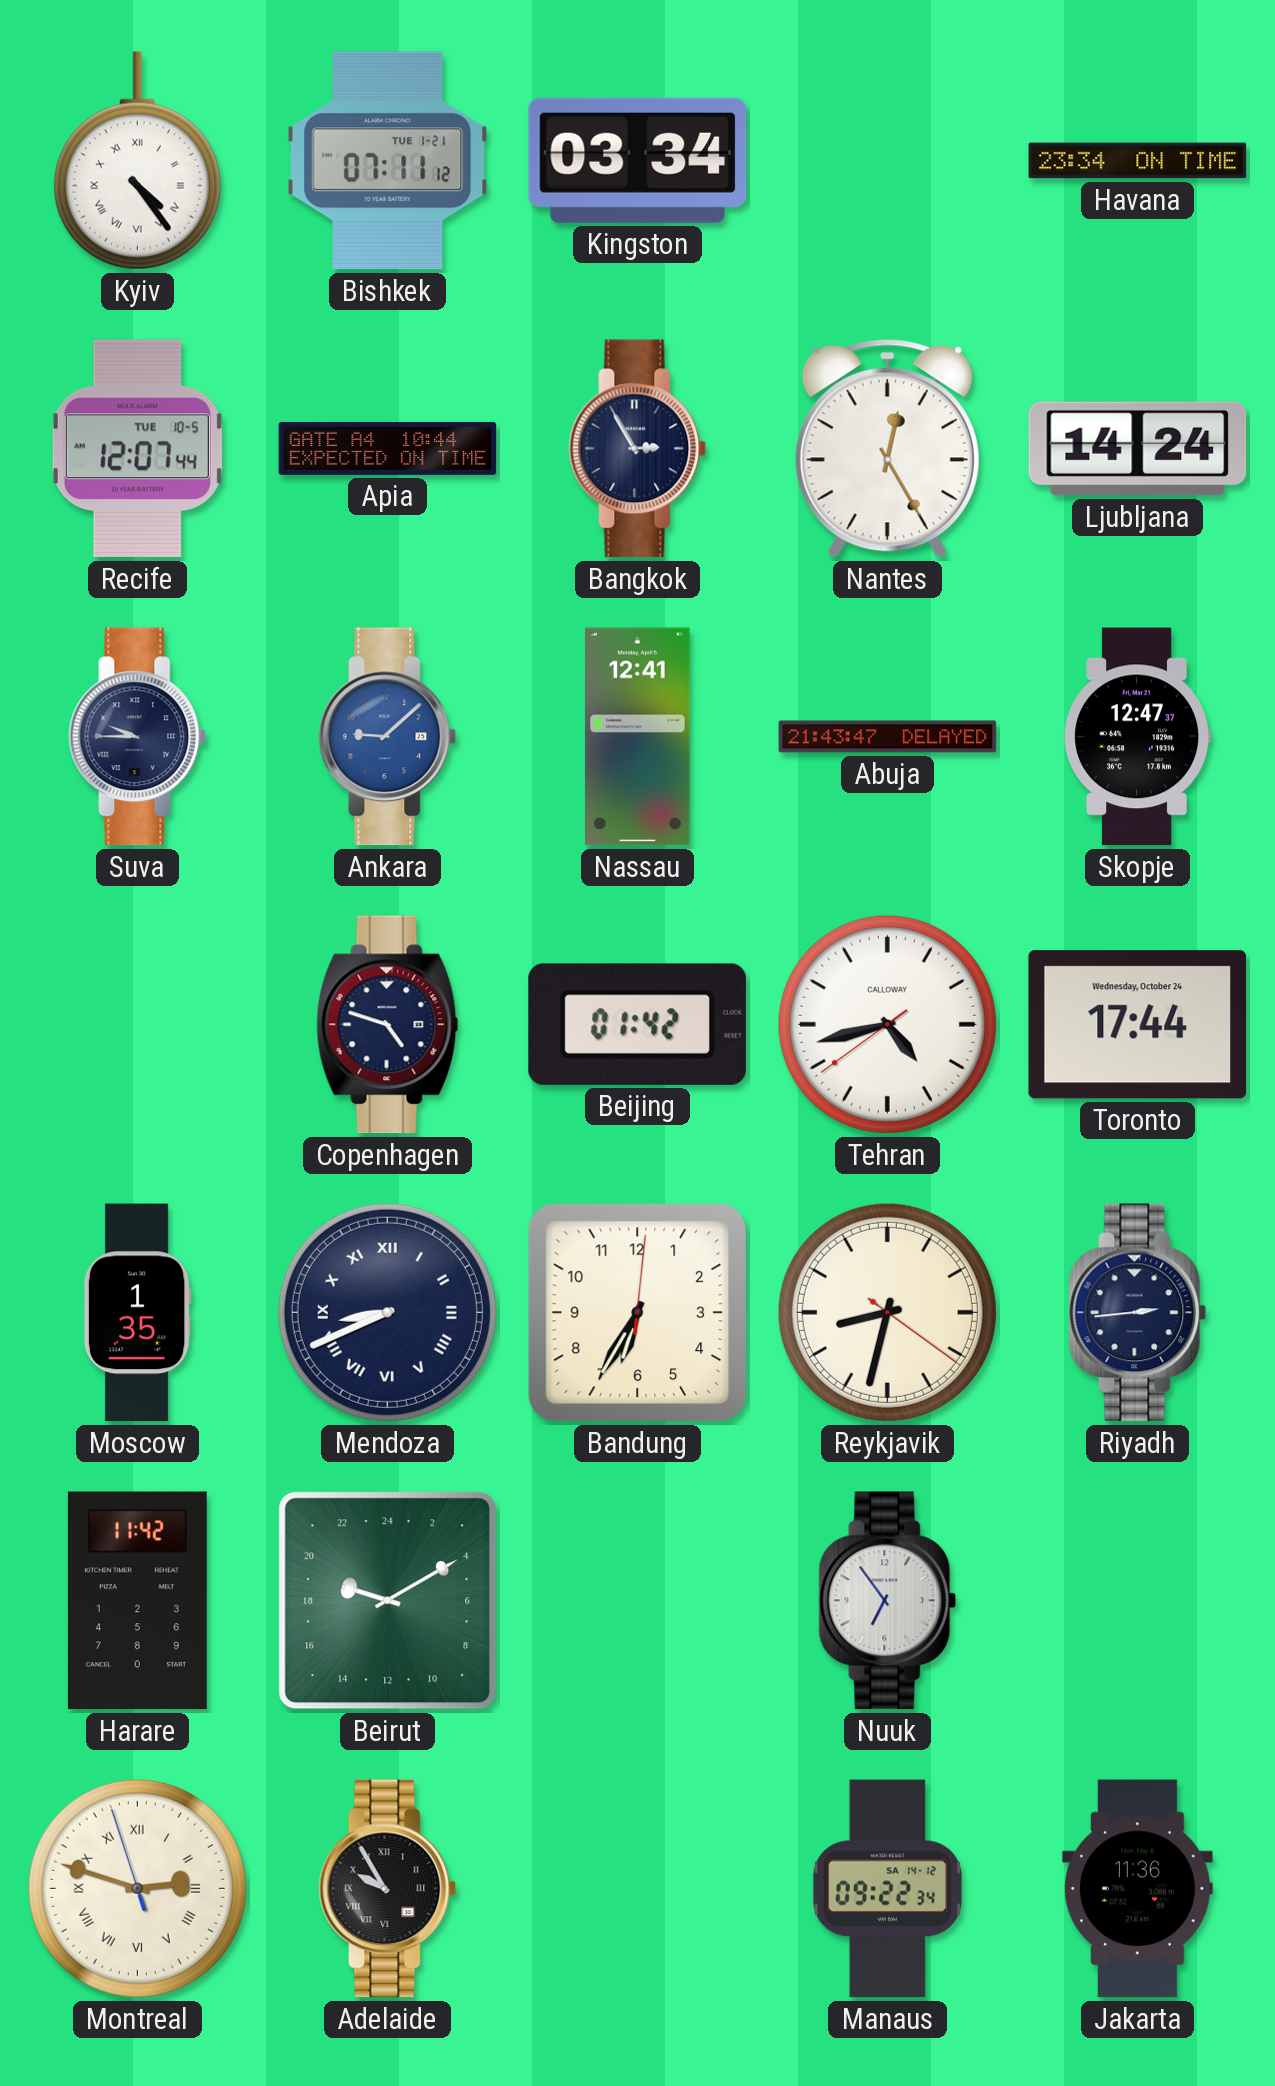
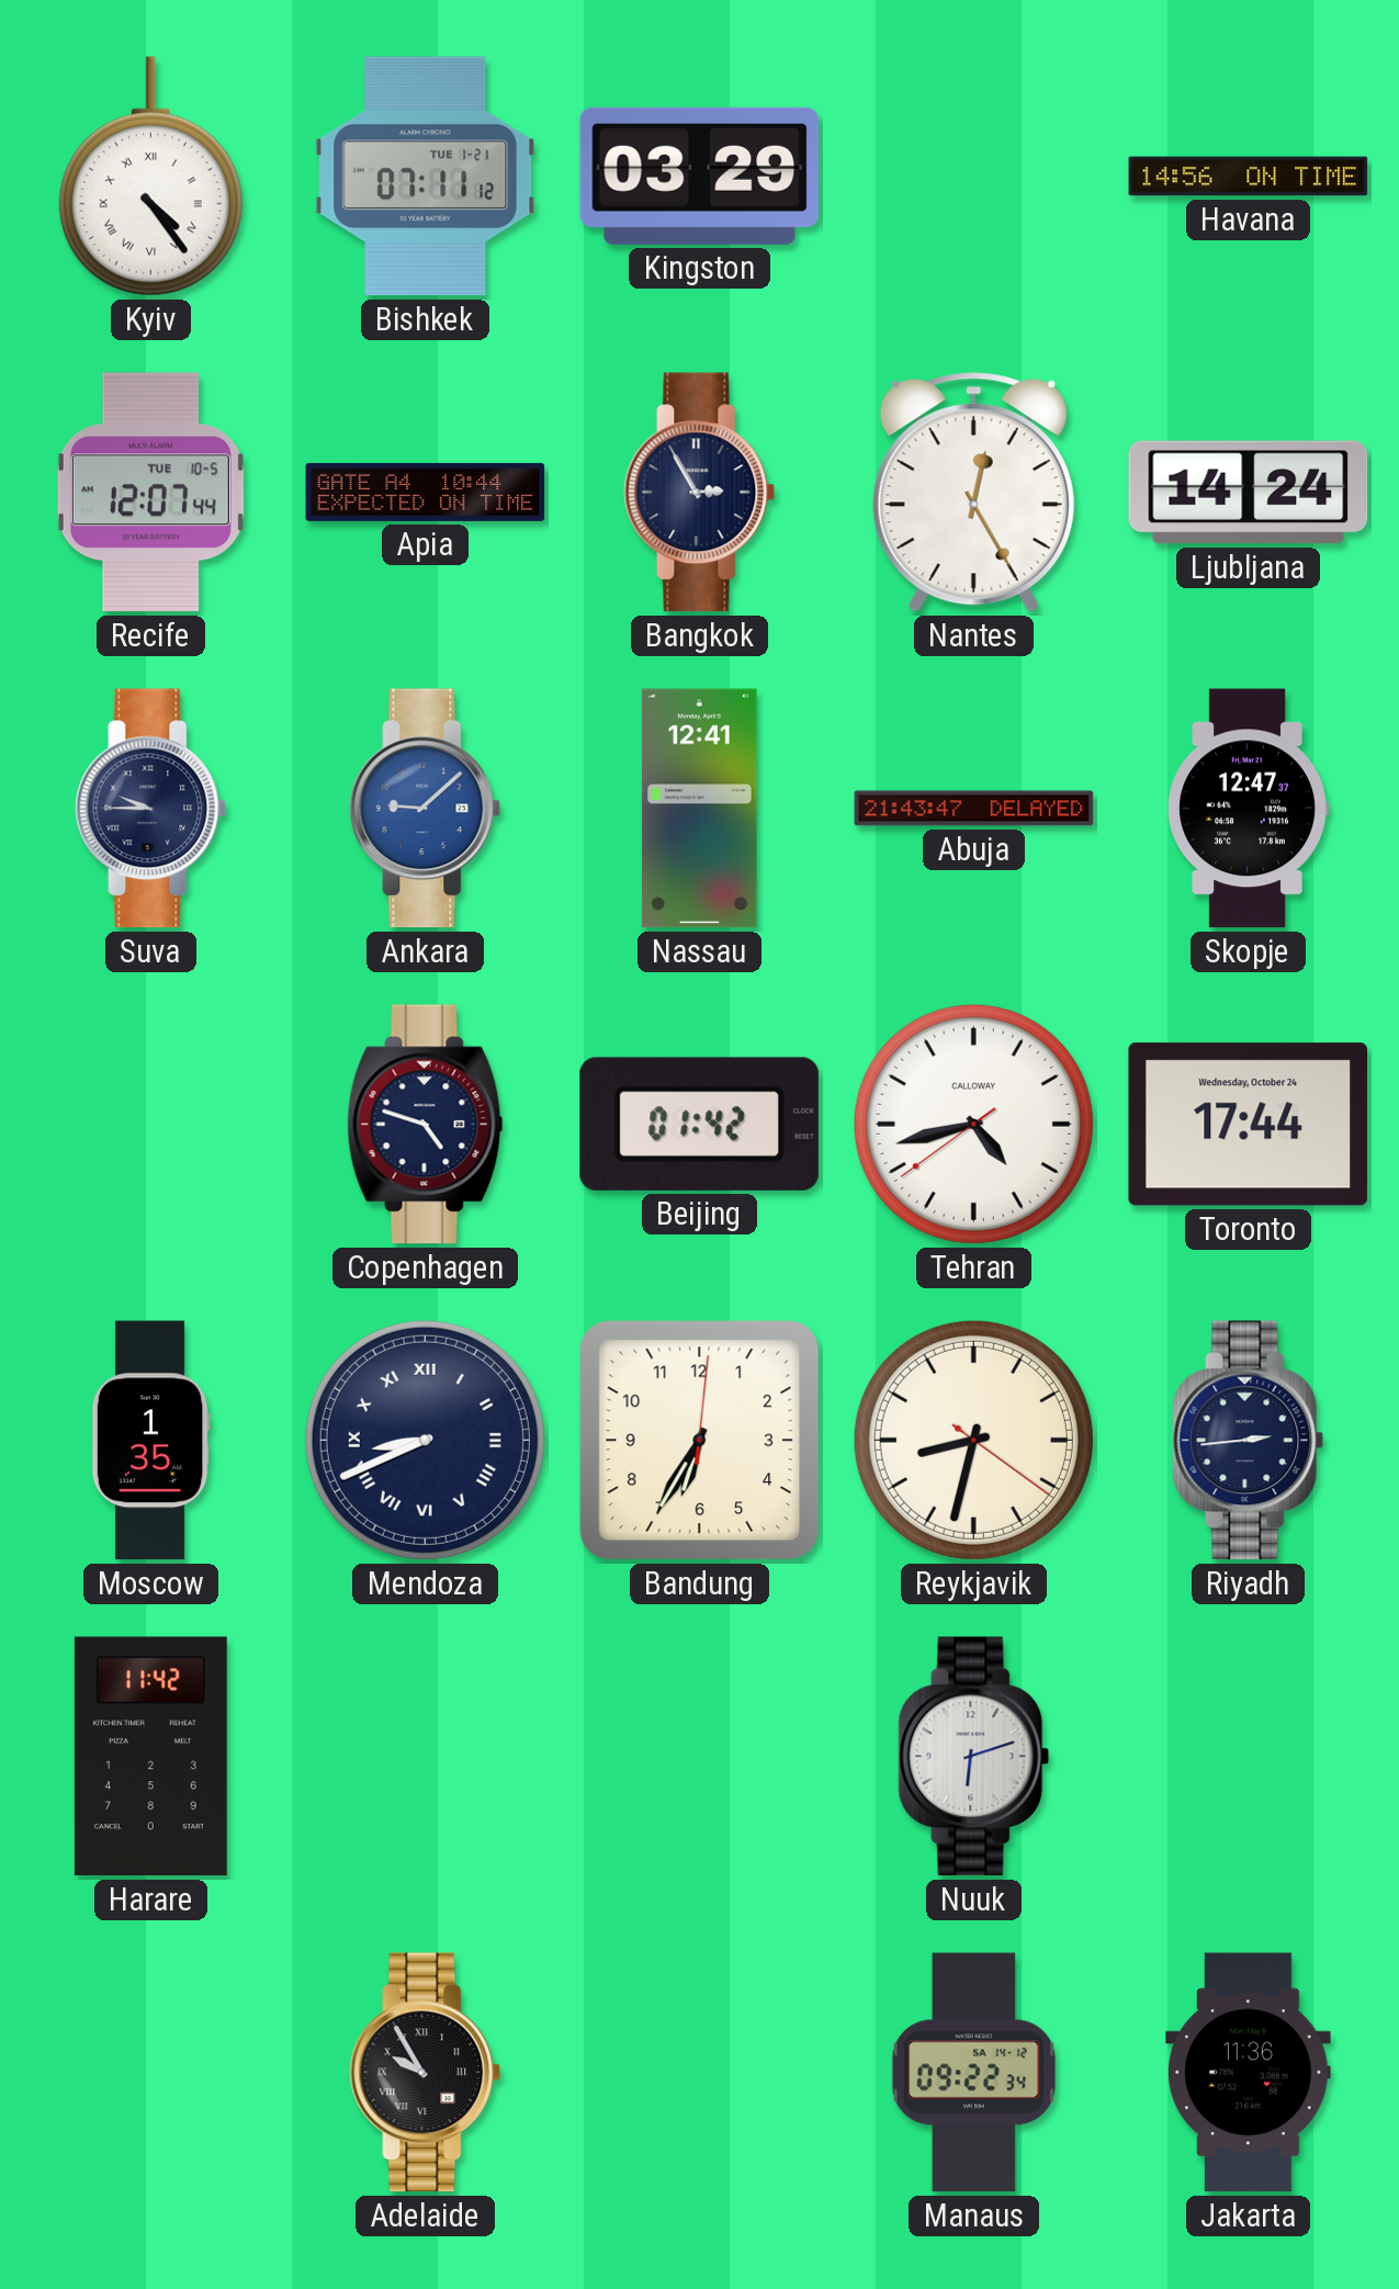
Kingston: 03:34 -> 03:29 (700, 176)
Havana: 23:34 -> 14:56 (1249, 177)
Beirut: 19:10 -> none (388, 1601)
Nuuk: 6:54 -> 6:12 (974, 1757)
Montreal: 2:47 -> none (137, 1888)
